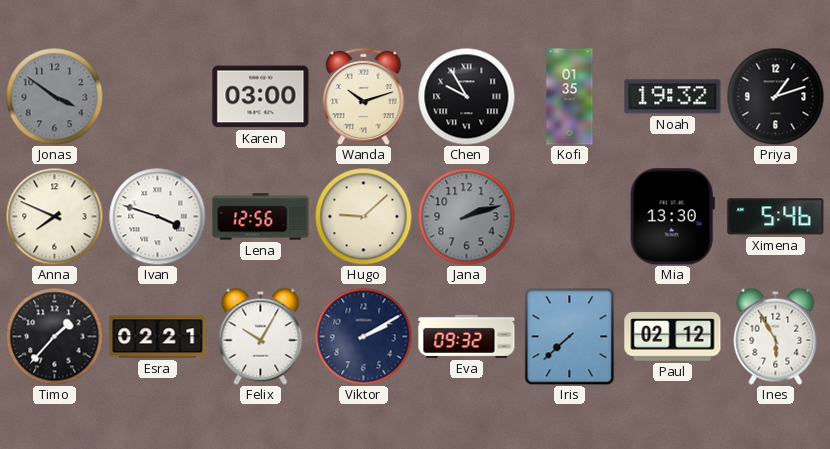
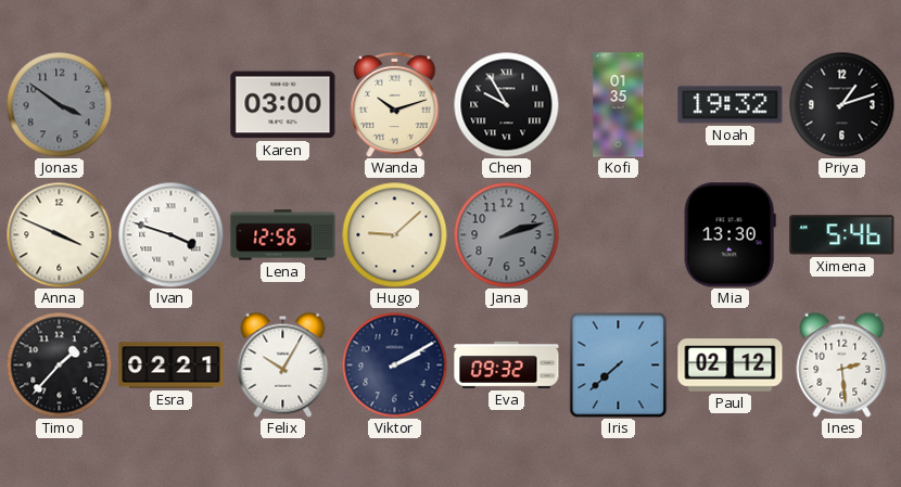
Anna: 7:49 -> 3:49 (59, 234)
Ines: 5:55 -> 2:29 (842, 364)
